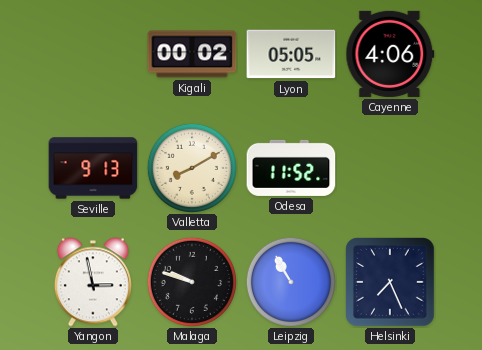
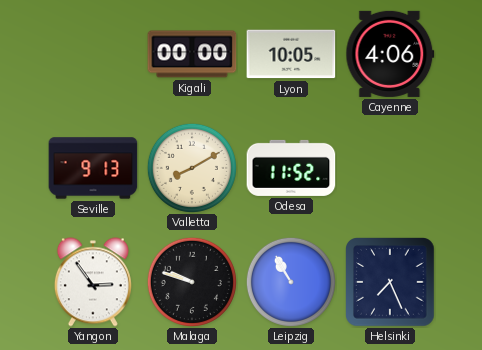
Kigali: 00:02 -> 00:00 (192, 54)
Lyon: 05:05 -> 10:05 (291, 54)
Yangon: 2:58 -> 2:54 (93, 282)
